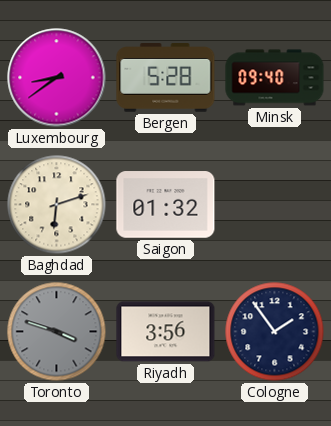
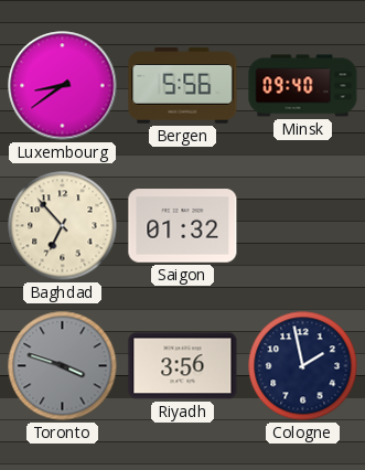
Bergen: 5:28 -> 5:56 (183, 86)
Baghdad: 6:12 -> 6:53 (63, 226)
Cologne: 1:54 -> 1:58 (303, 366)
